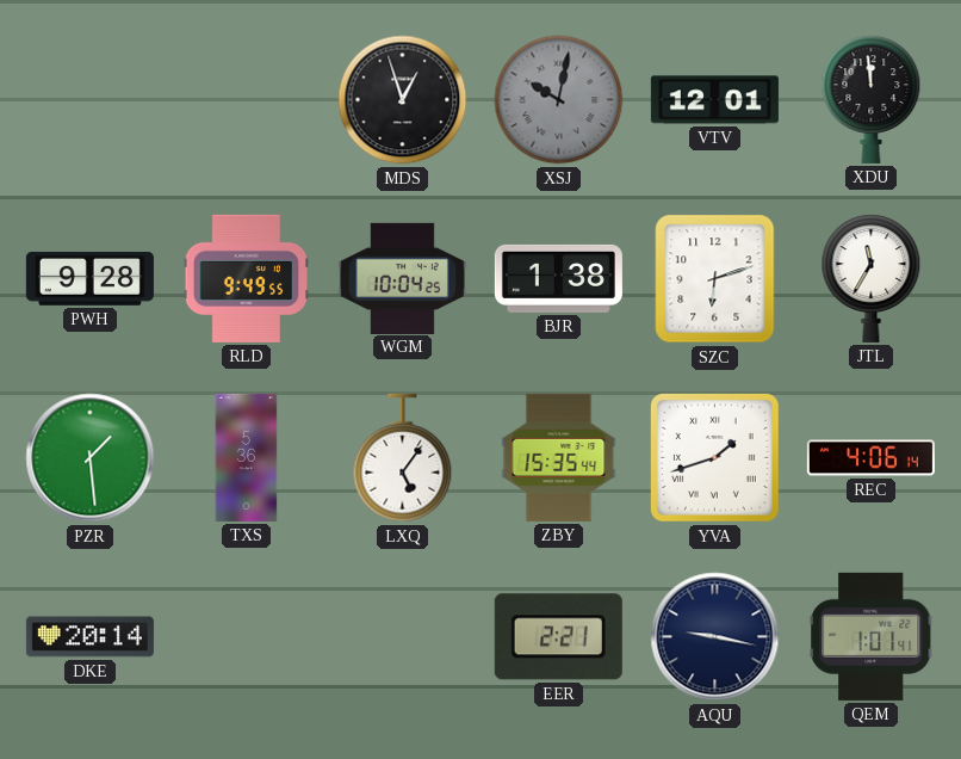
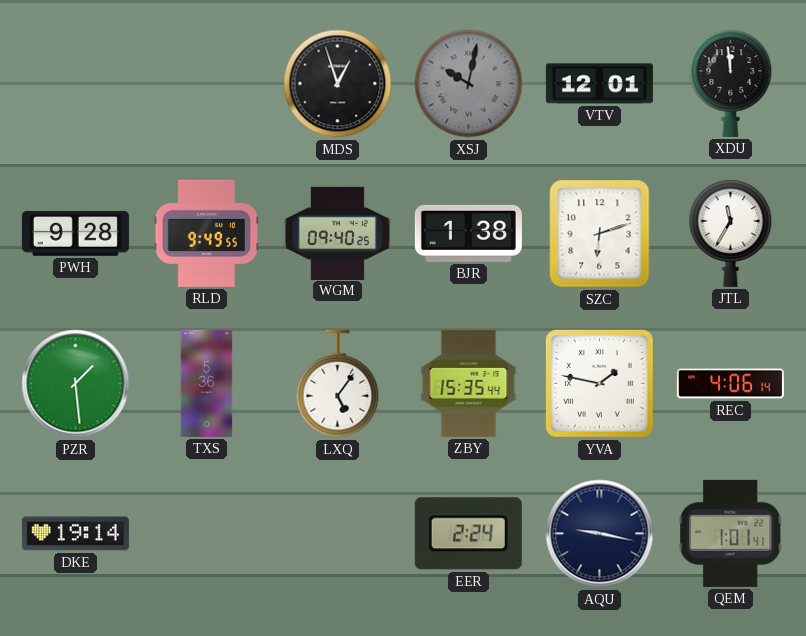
WGM: 10:04 -> 09:40 (337, 233)
YVA: 1:42 -> 1:47 (599, 383)
DKE: 20:14 -> 19:14 (75, 534)
EER: 2:21 -> 2:24 (468, 534)
